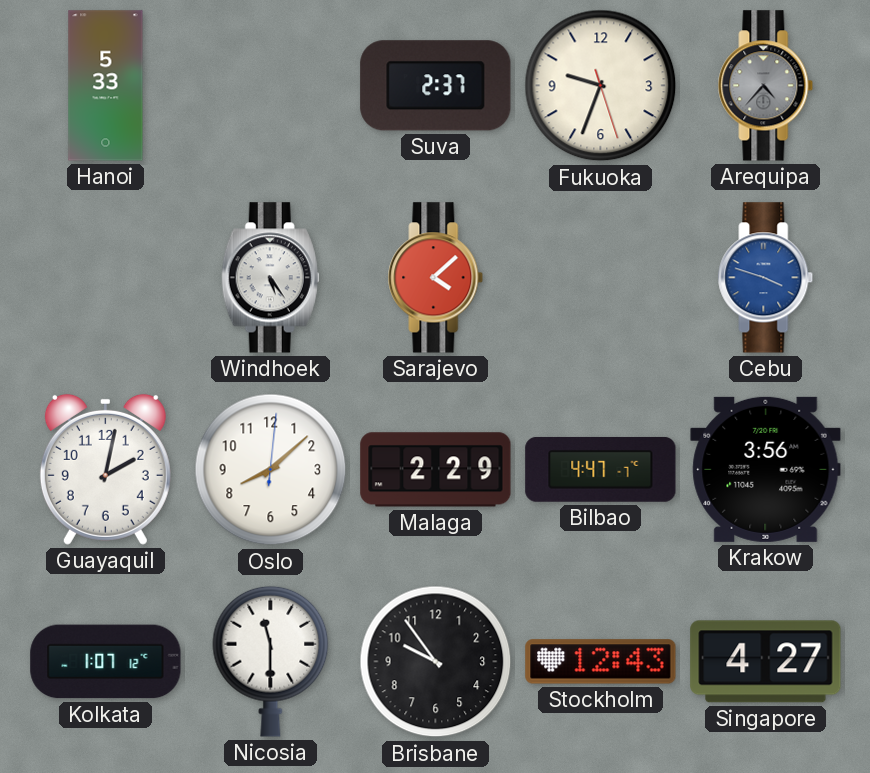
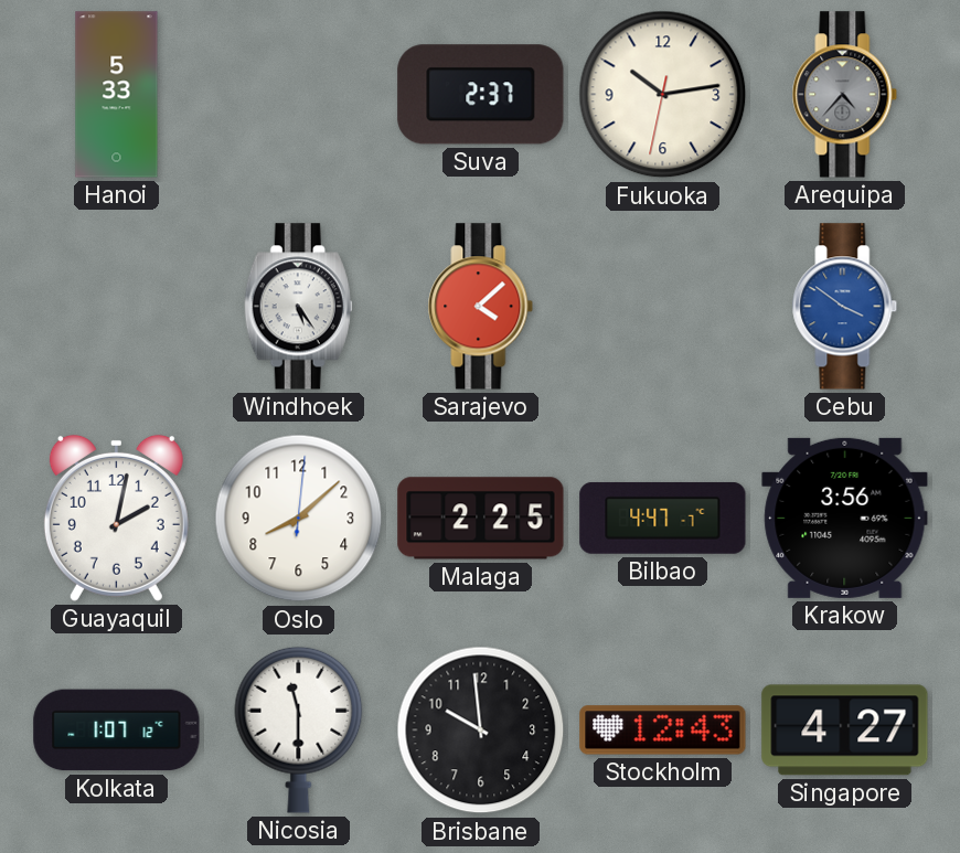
Fukuoka: 9:33 -> 10:13 (663, 95)
Cebu: 3:48 -> 3:51 (845, 307)
Malaga: 2:29 -> 2:25 (481, 519)
Brisbane: 9:54 -> 9:59 (481, 731)
